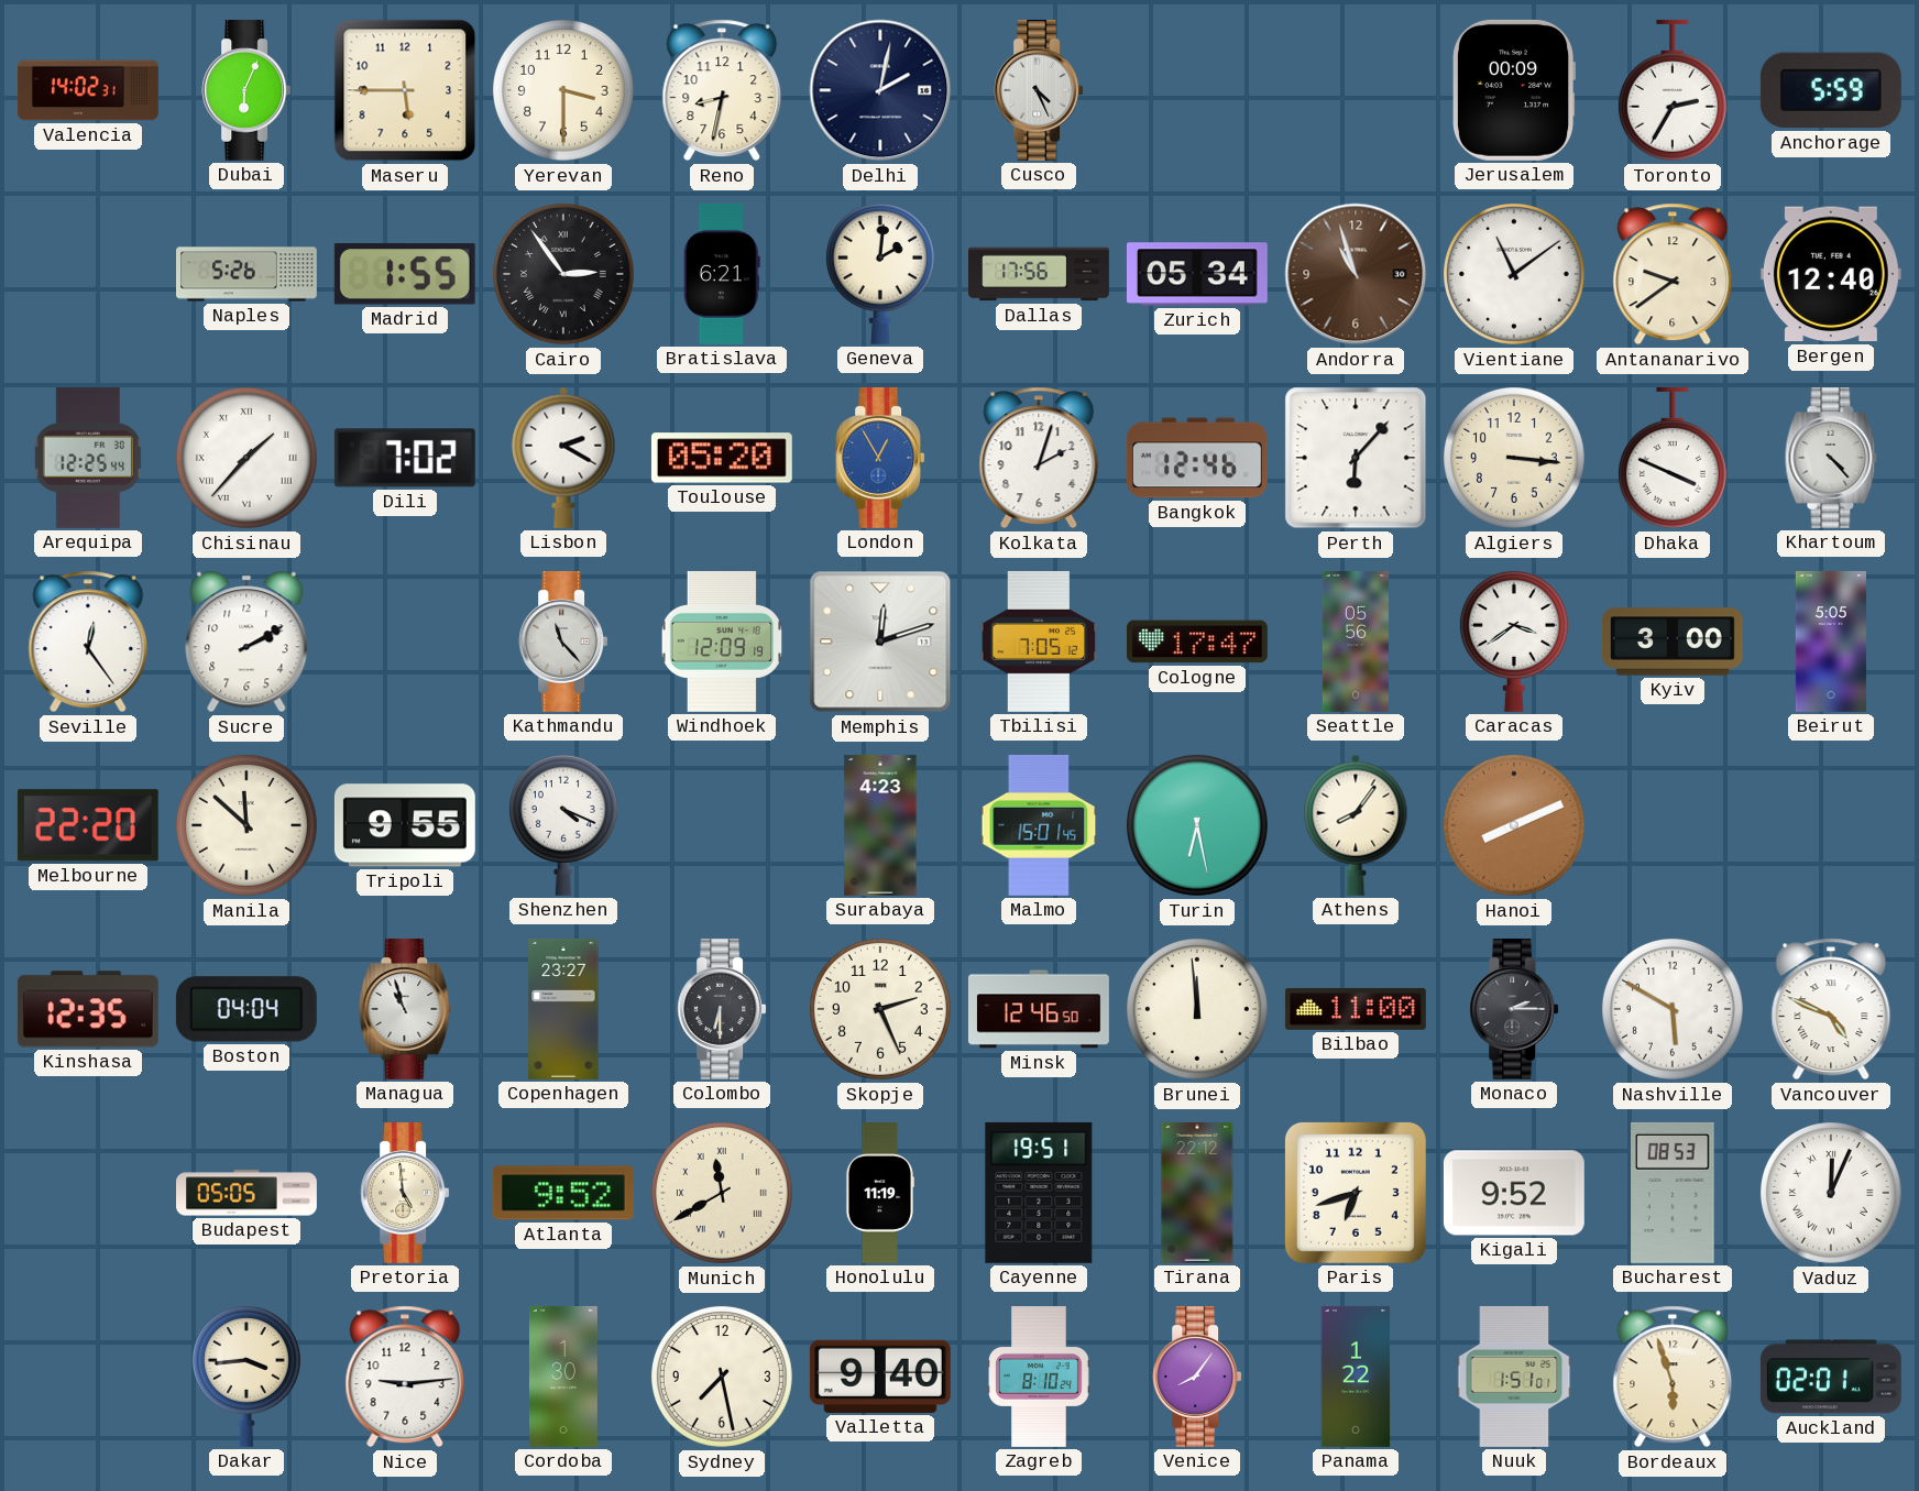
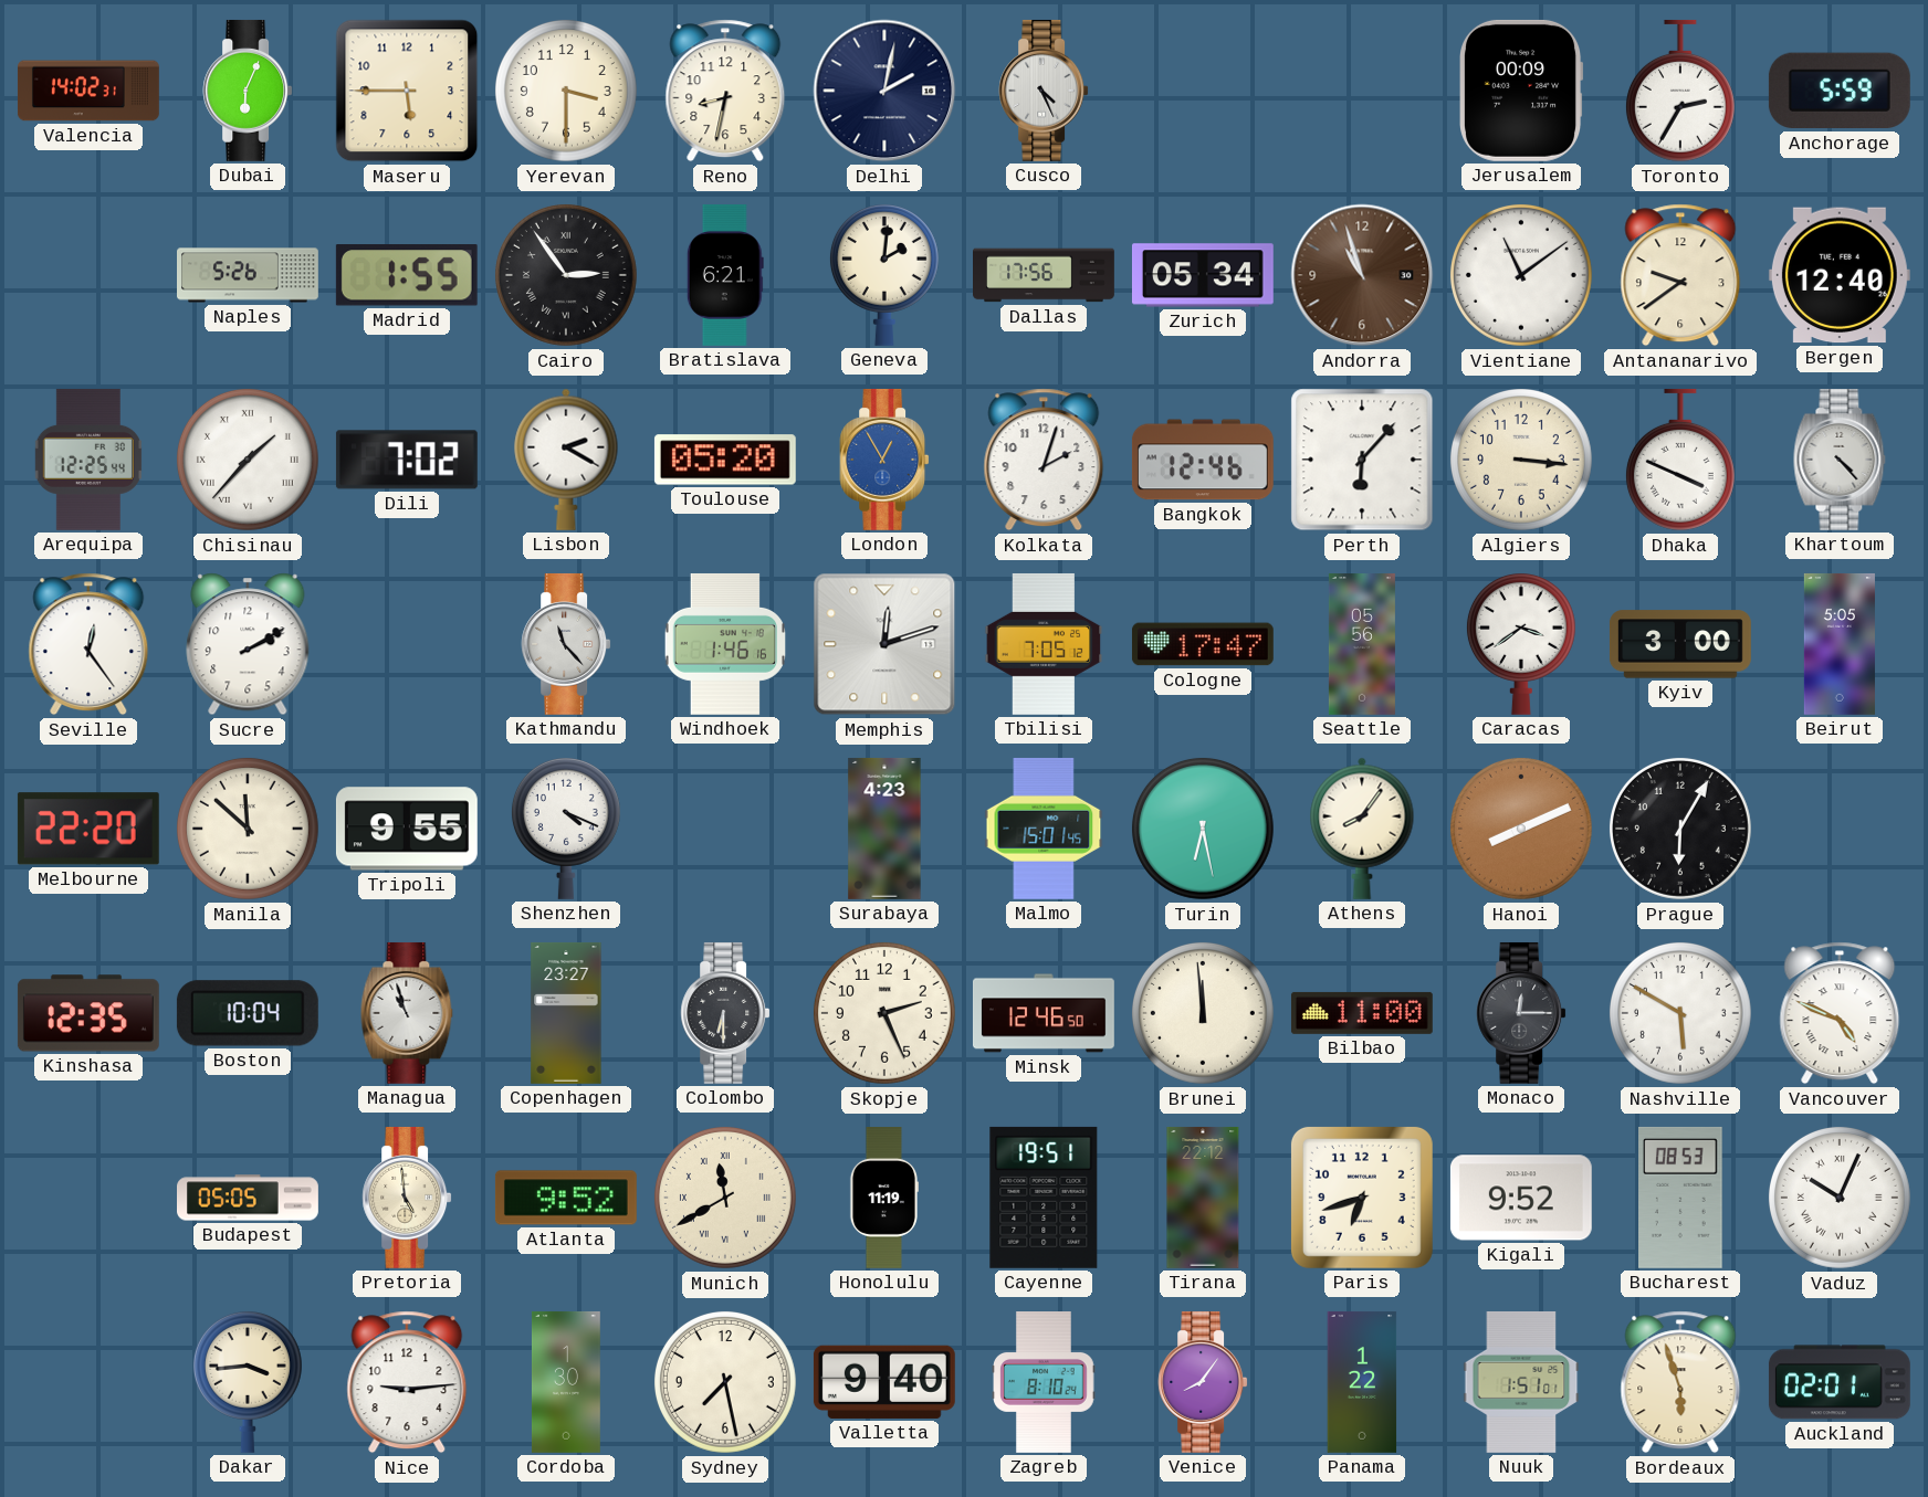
Windhoek: 12:09 -> 1:46 (724, 644)
Prague: none -> 6:05 (1680, 829)
Boston: 04:04 -> 10:04 (248, 1013)
Monaco: 2:15 -> 12:15 (1521, 1013)
Vaduz: 12:04 -> 10:04 (1840, 1198)
